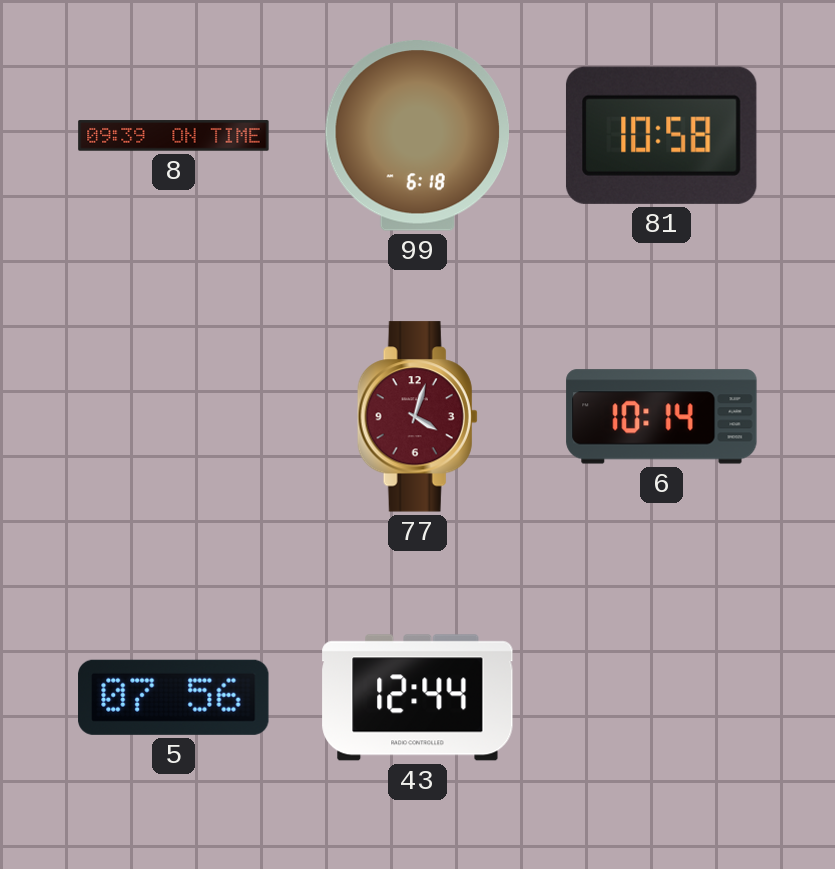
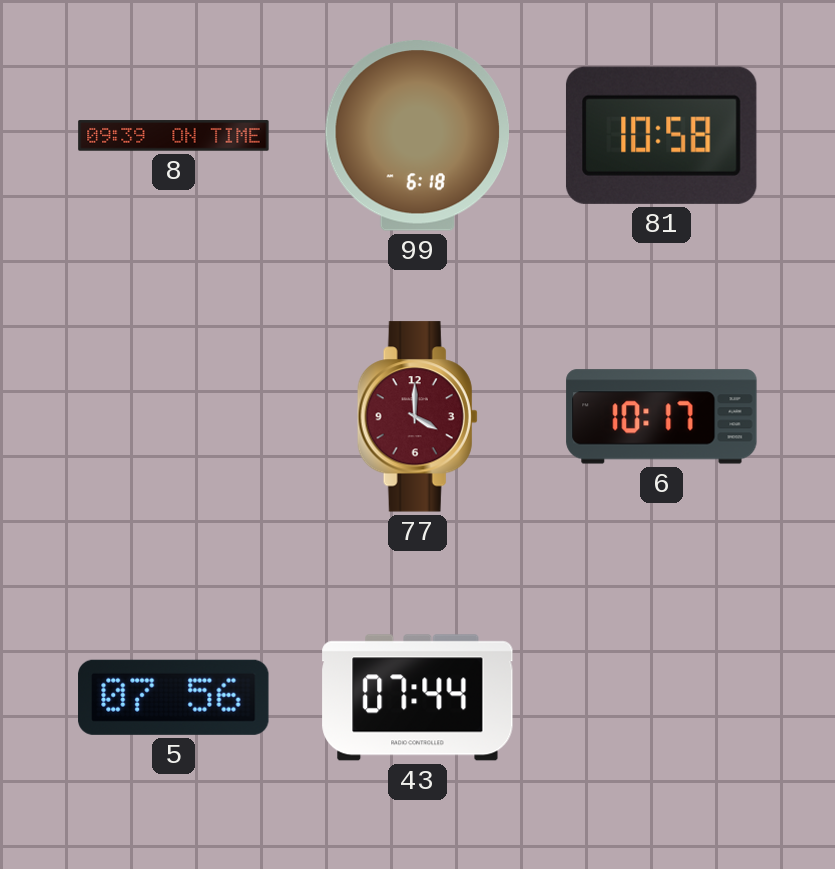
77: 4:03 -> 4:00 (417, 417)
6: 10:14 -> 10:17 (662, 417)
43: 12:44 -> 07:44 (418, 698)
